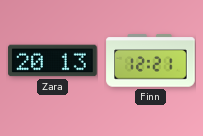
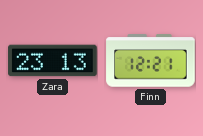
Zara: 20:13 -> 23:13 (53, 61)
